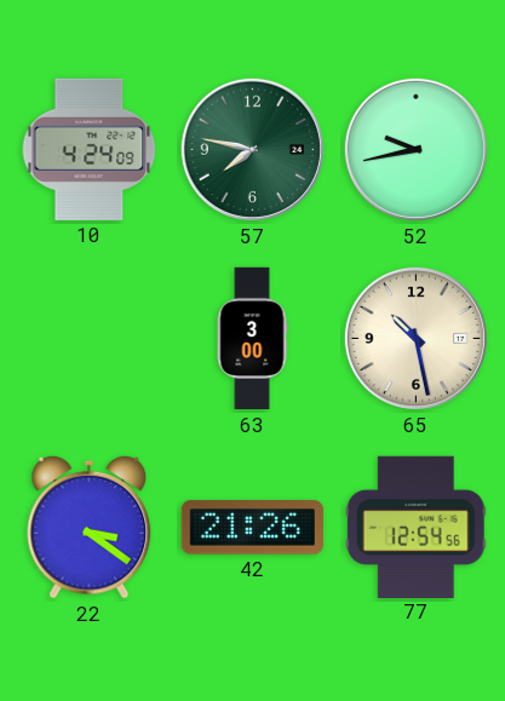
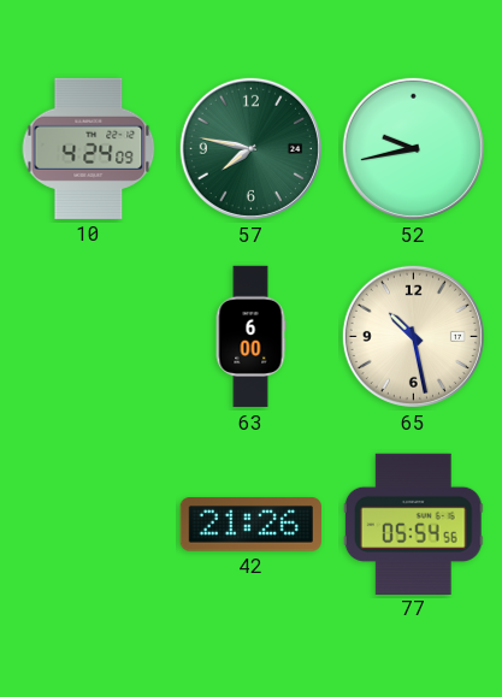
63: 3:00 -> 6:00 (250, 337)
22: 3:21 -> none (90, 527)
77: 12:54 -> 05:54 (413, 524)
